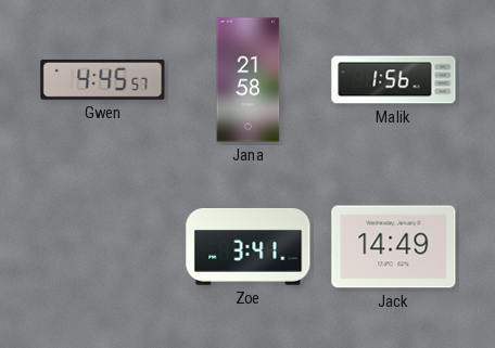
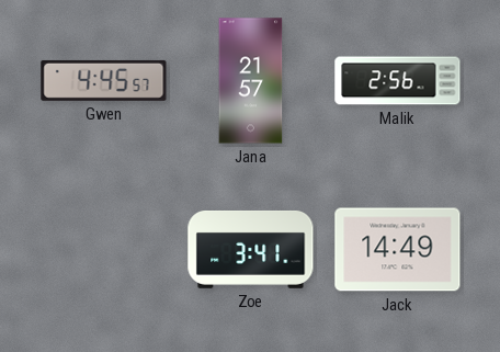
Jana: 21:58 -> 21:57 (251, 81)
Malik: 1:56 -> 2:56 (398, 81)
